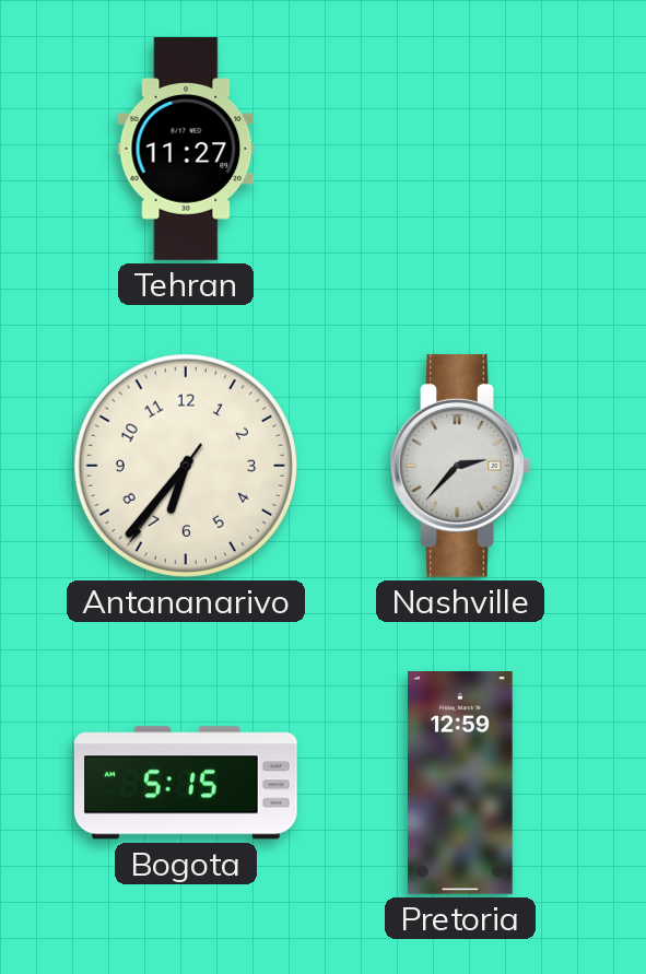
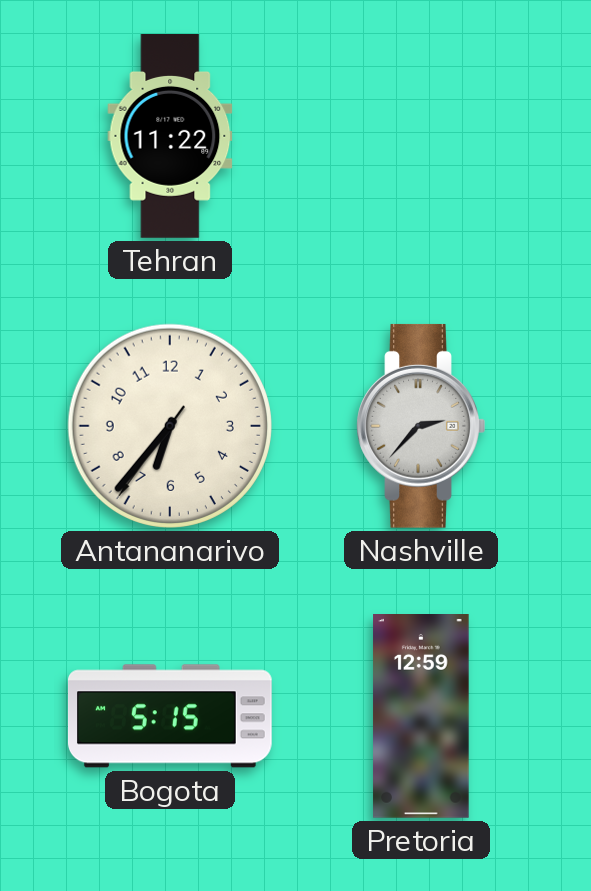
Tehran: 11:27 -> 11:22 (170, 137)
